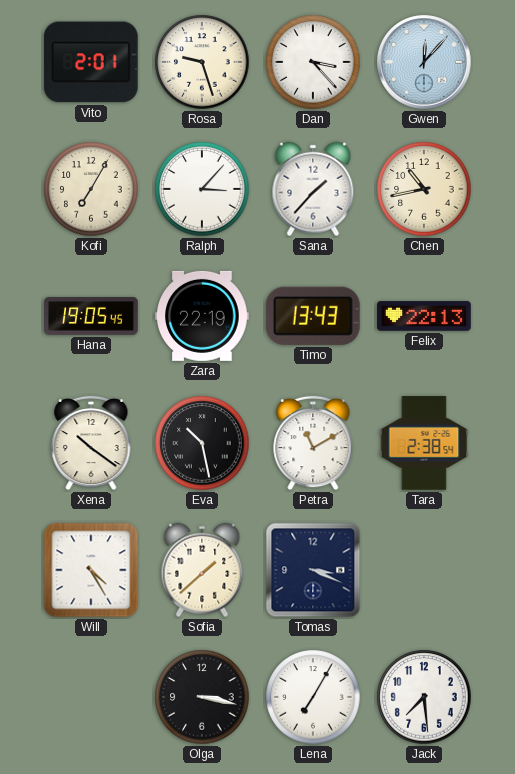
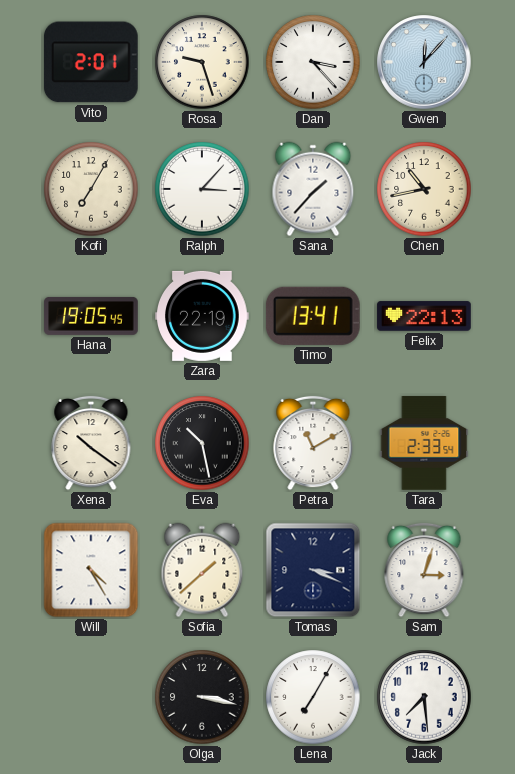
Timo: 13:43 -> 13:41 (313, 316)
Tara: 2:38 -> 2:33 (424, 443)
Sam: none -> 3:03 (424, 570)
